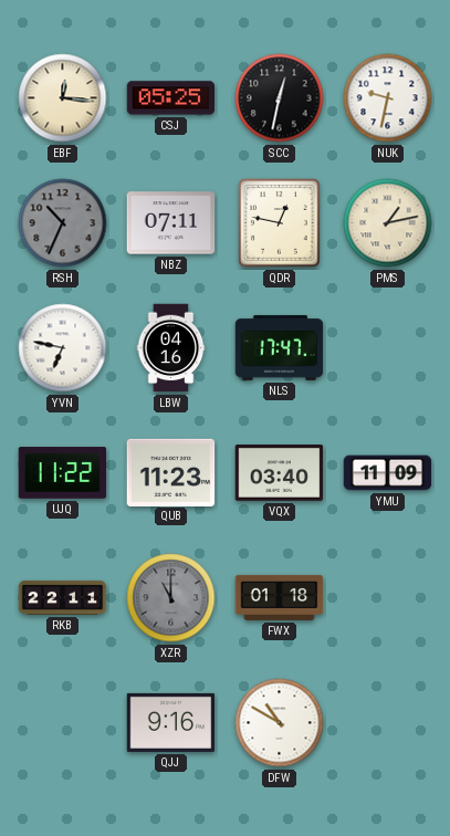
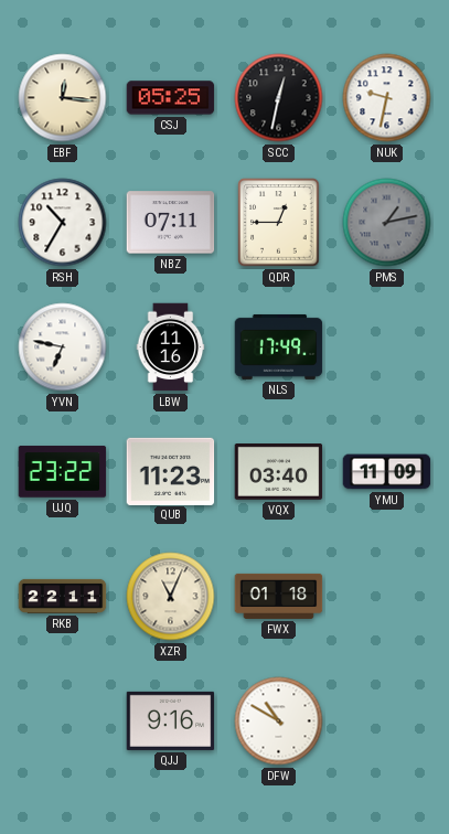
RSH: 10:34 -> 10:35 (63, 223)
RSH dial: grey -> white (63, 223)
QDR: 12:47 -> 12:45 (279, 223)
PMS dial: cream -> grey (387, 223)
LBW: 04:16 -> 11:16 (171, 347)
NLS: 17:47 -> 17:49 (279, 346)
UJQ: 11:22 -> 23:22 (63, 472)
XZR: 11:00 -> 11:04 (171, 597)
XZR dial: grey -> cream (171, 597)
